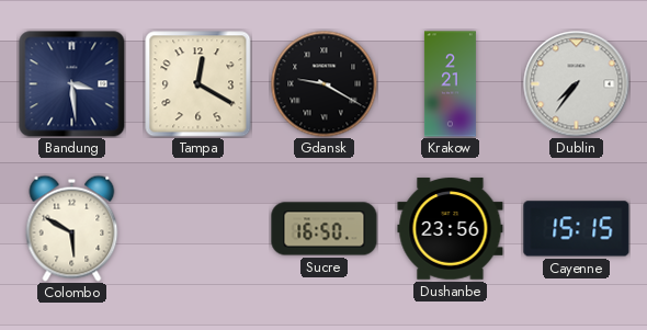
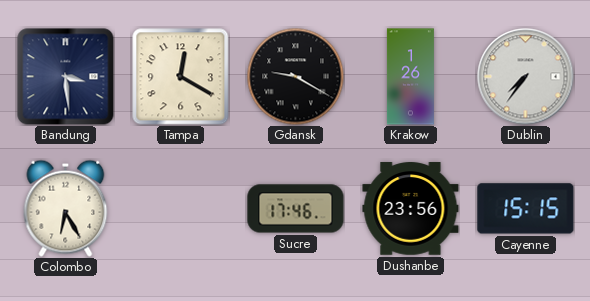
Krakow: 2:21 -> 1:26 (410, 77)
Colombo: 5:50 -> 6:25 (66, 208)
Sucre: 16:50 -> 17:46 (296, 209)
